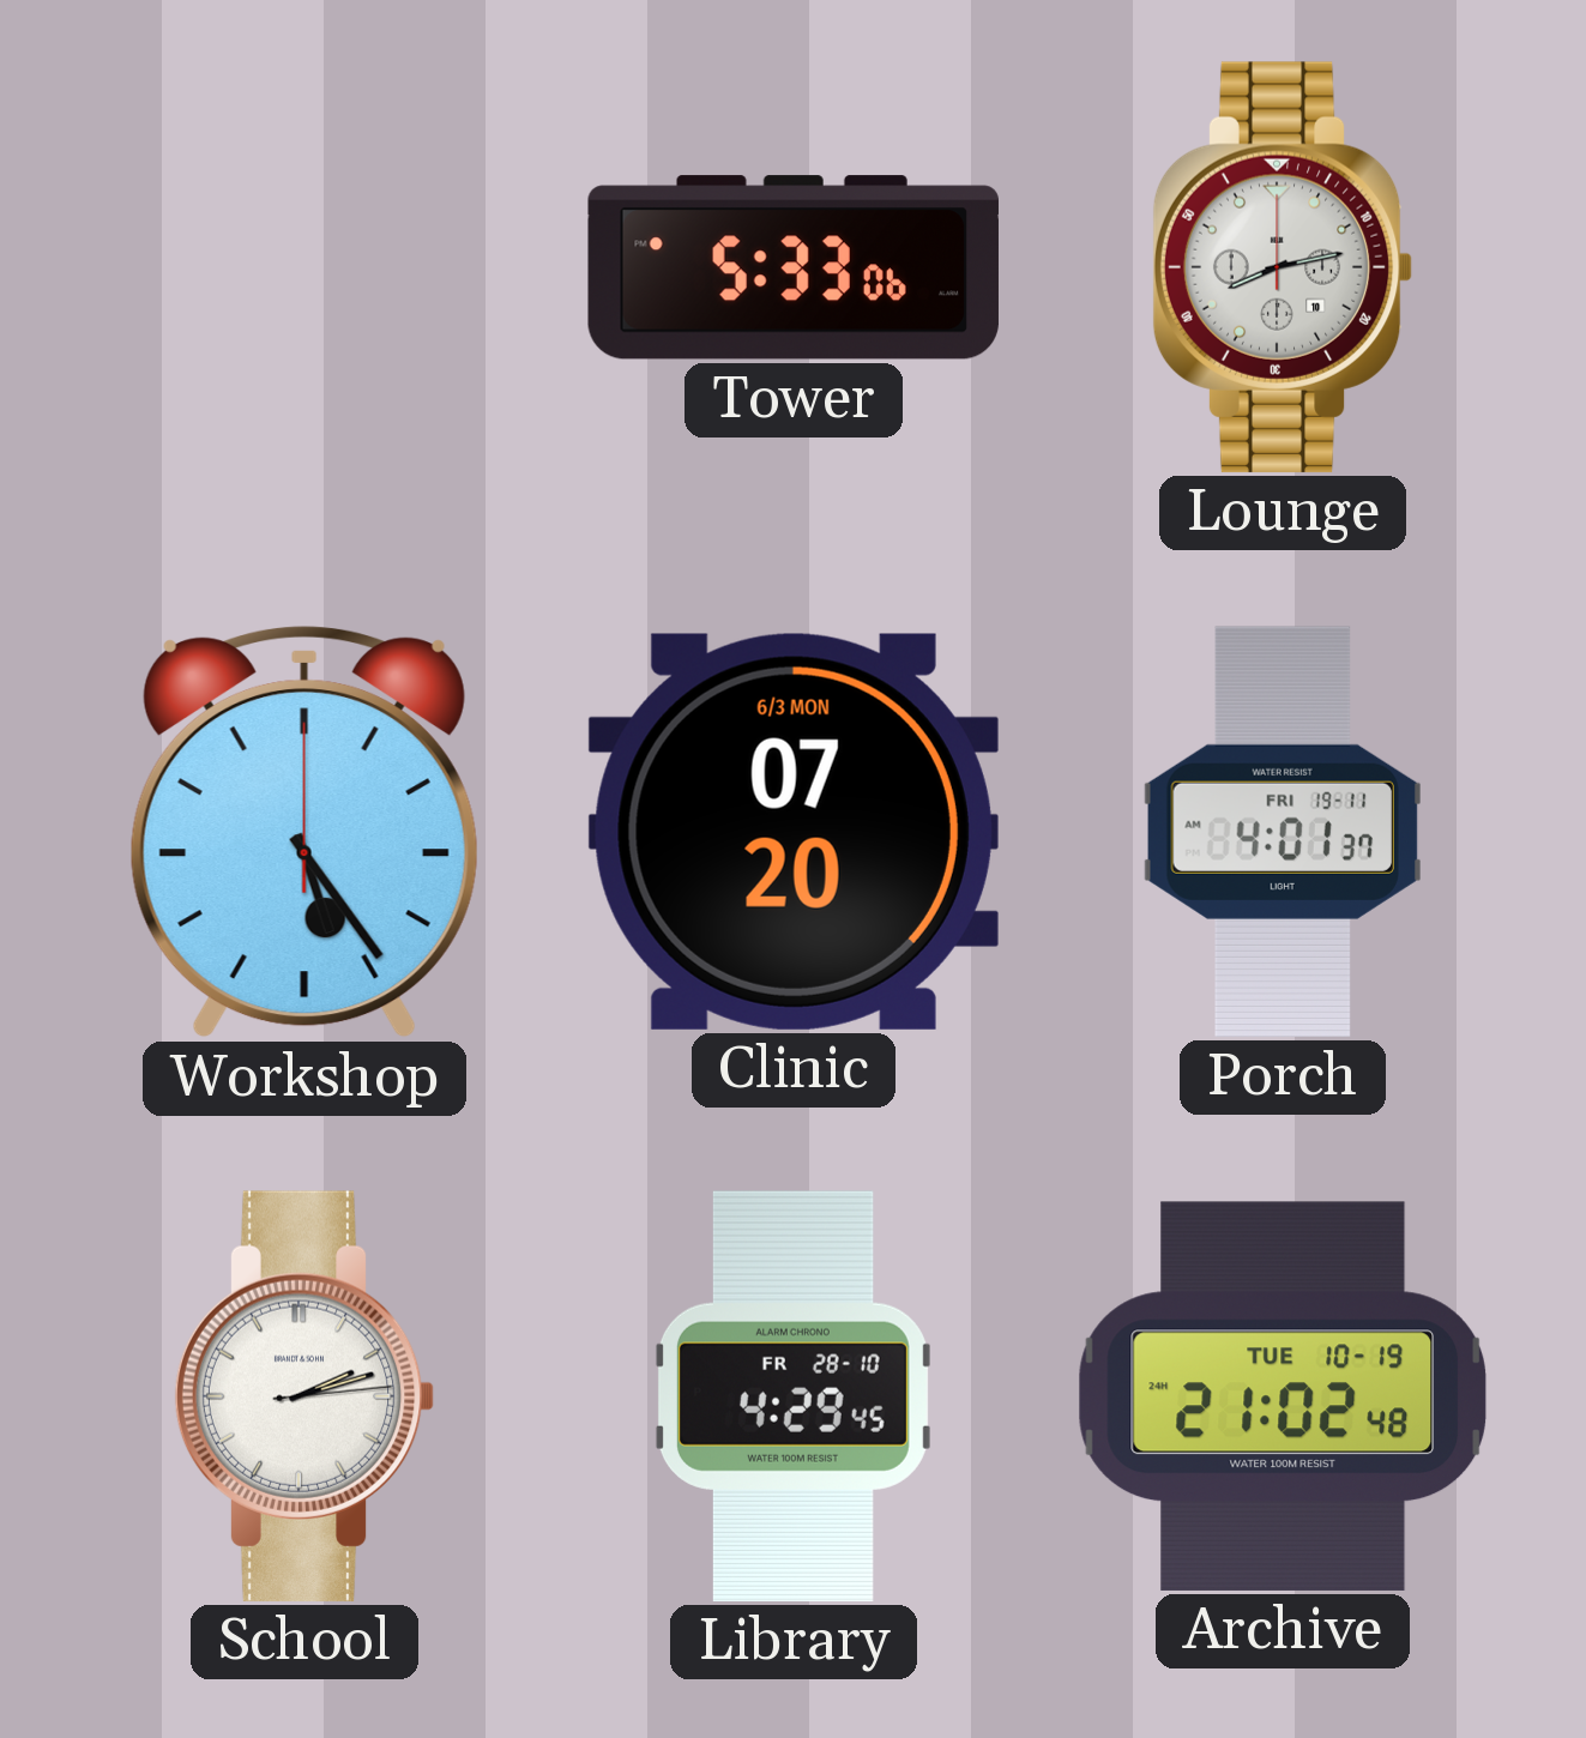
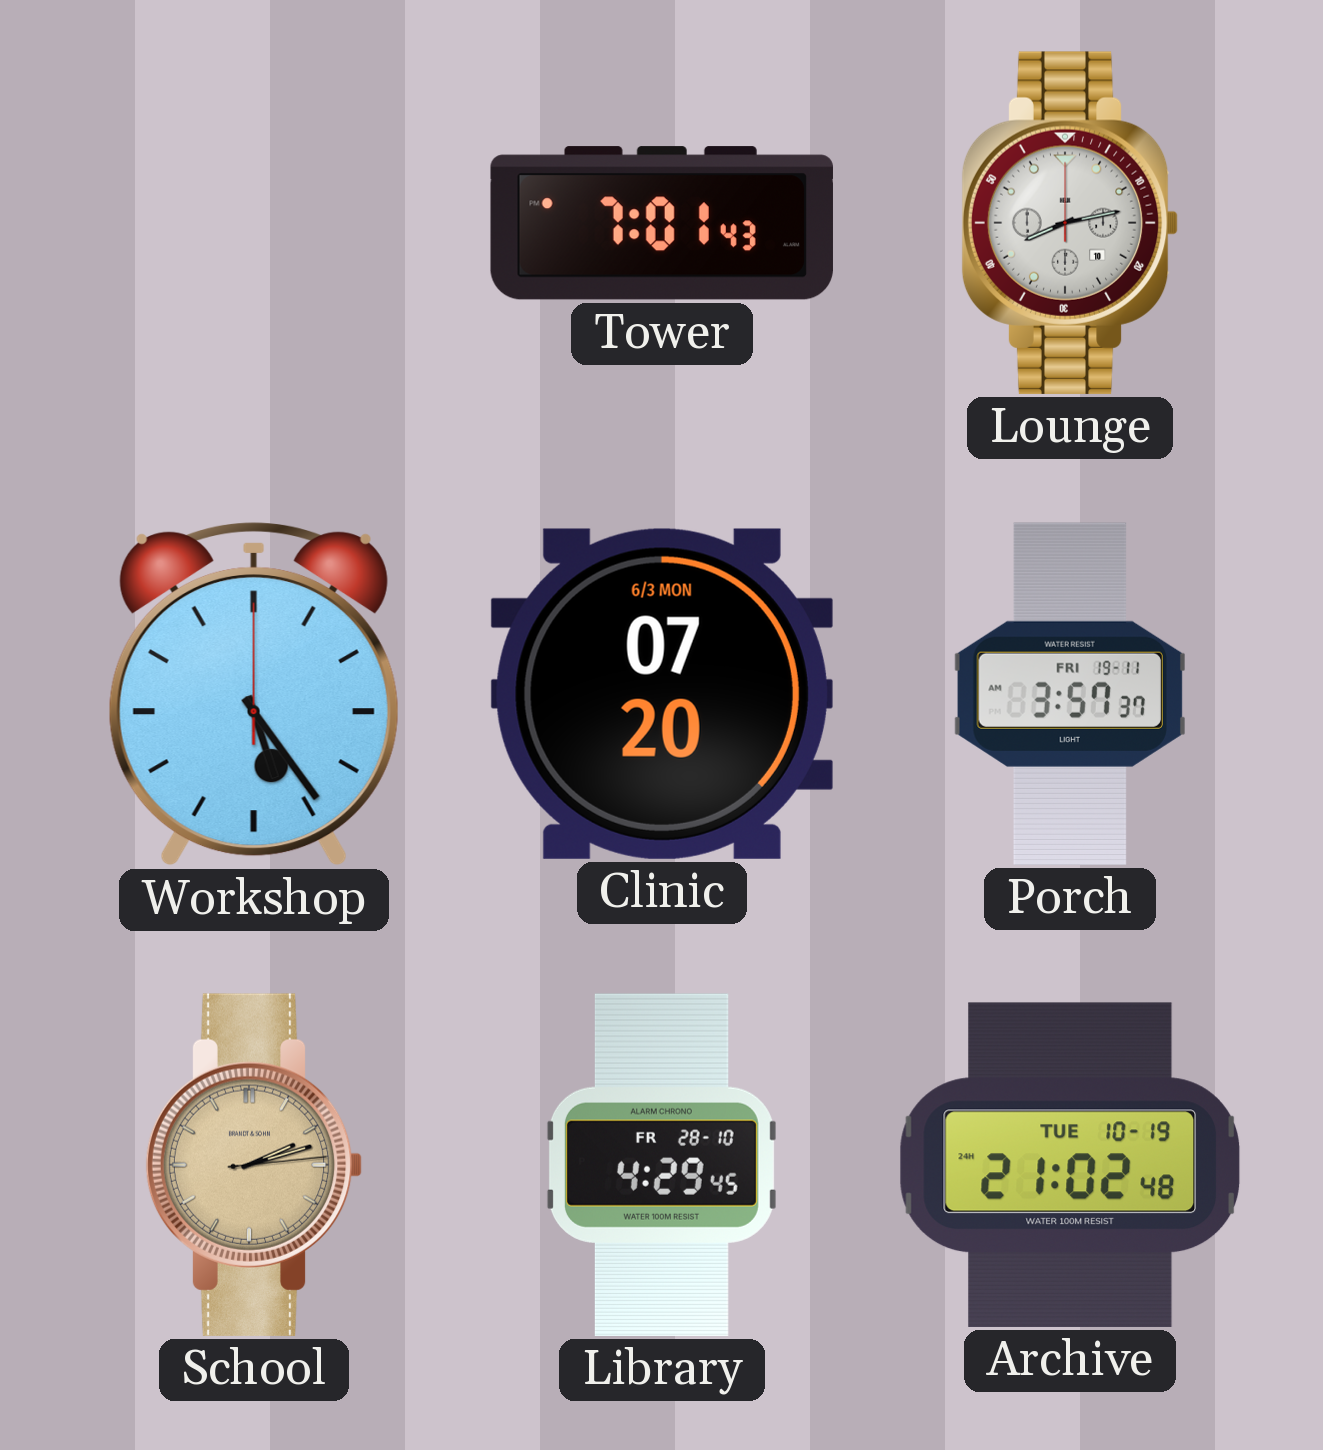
Tower: 5:33 -> 7:01 (662, 223)
Porch: 4:01 -> 3:57 (1070, 694)
School dial: white -> champagne (254, 1165)
